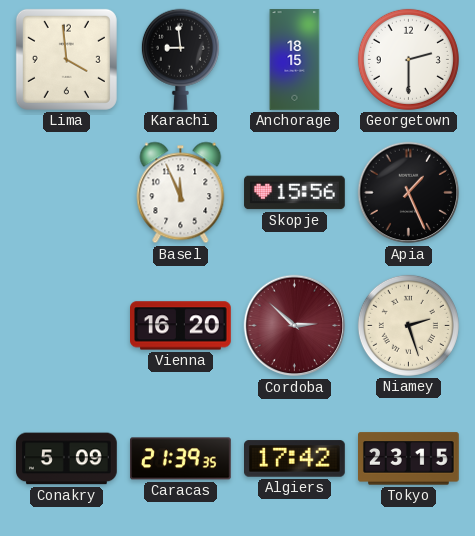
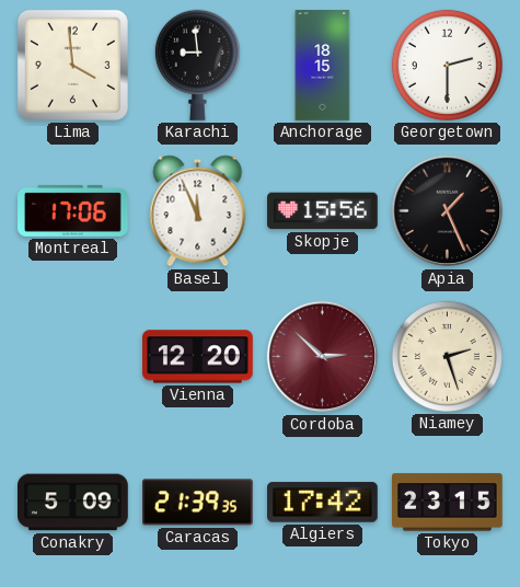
Montreal: none -> 17:06 (73, 210)
Vienna: 16:20 -> 12:20 (198, 357)
